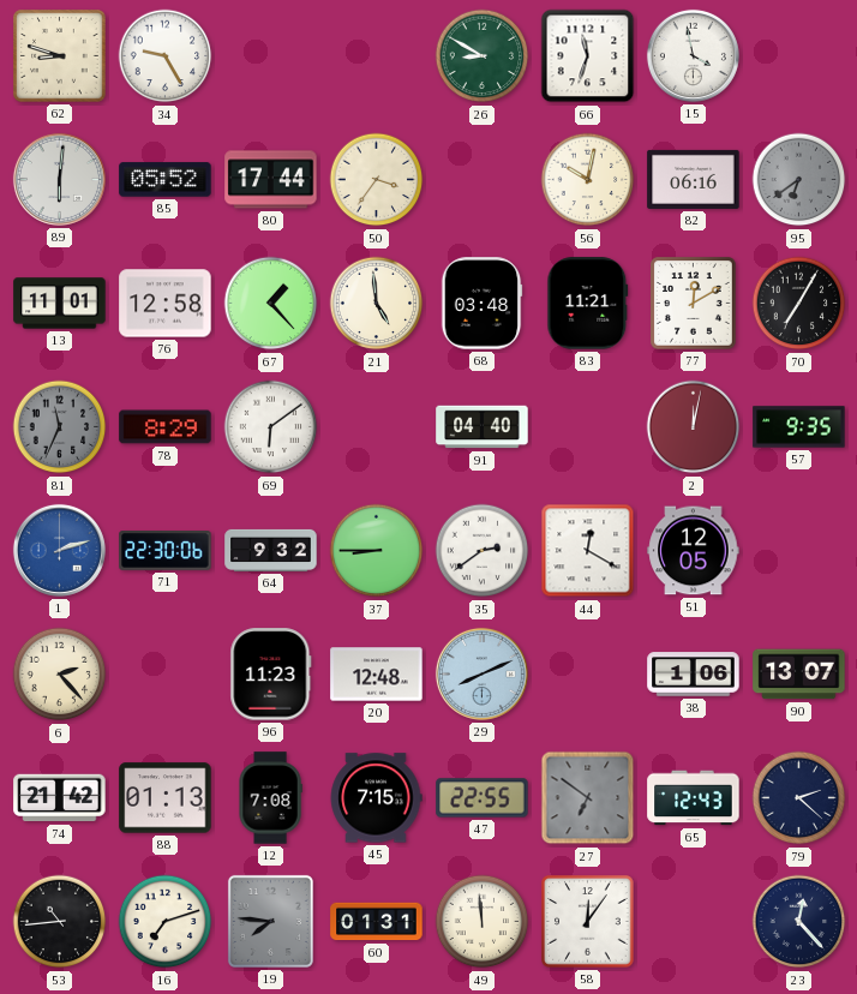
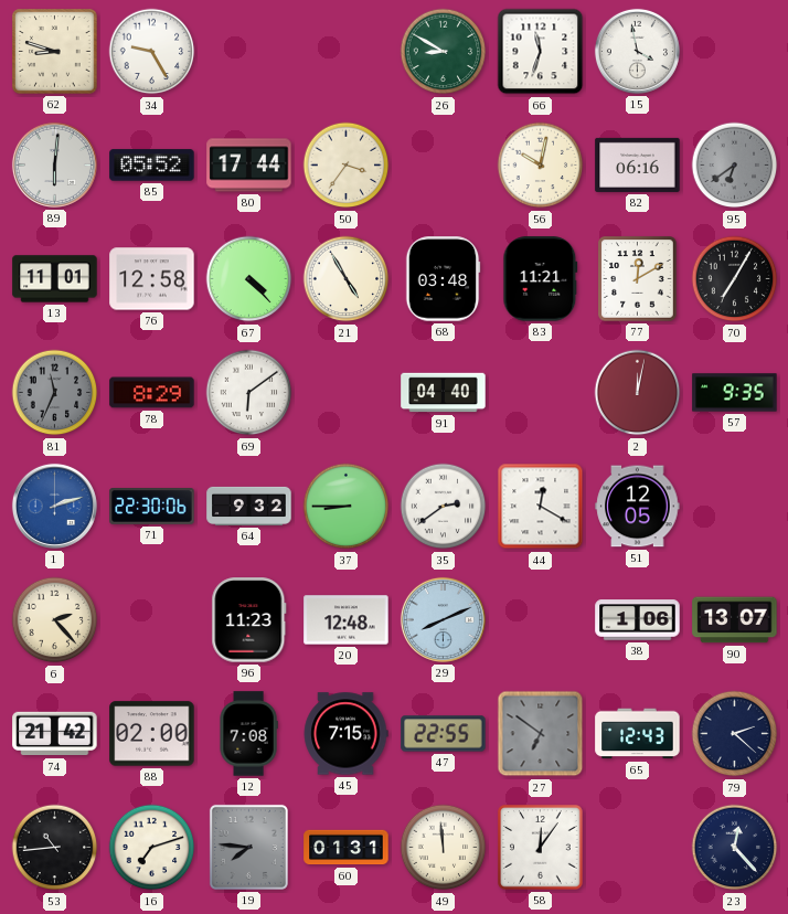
67: 1:23 -> 4:23 (249, 279)
21: 4:59 -> 4:55 (347, 279)
88: 01:13 -> 02:00 (152, 734)
